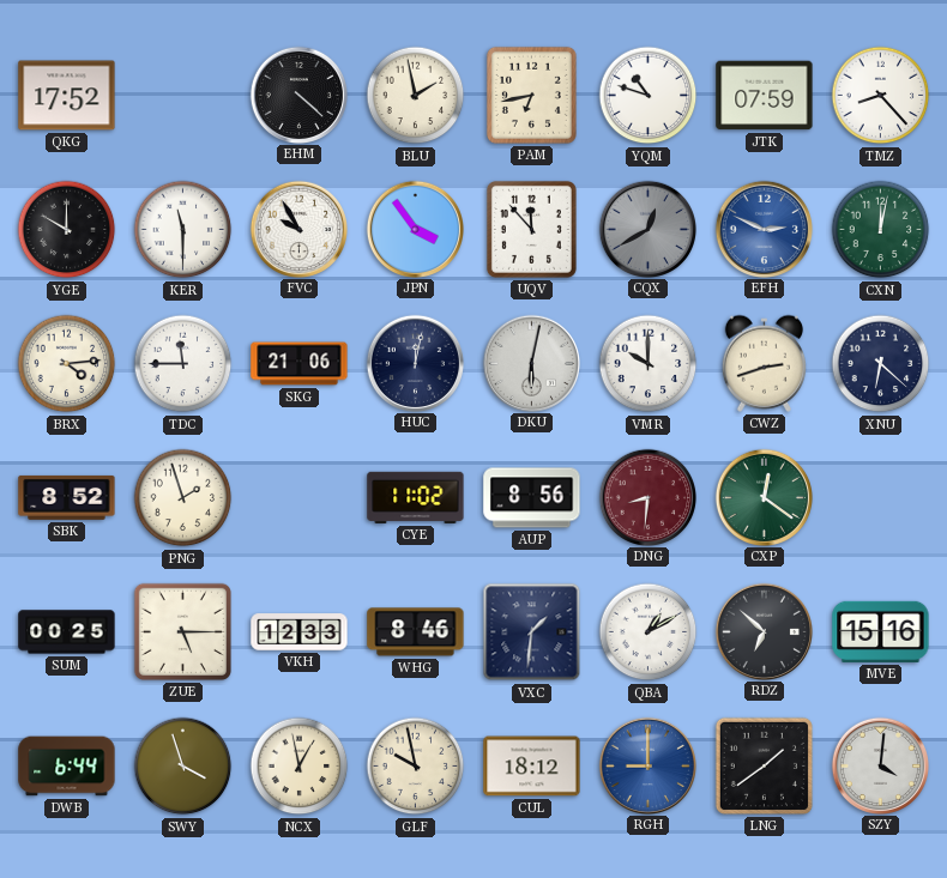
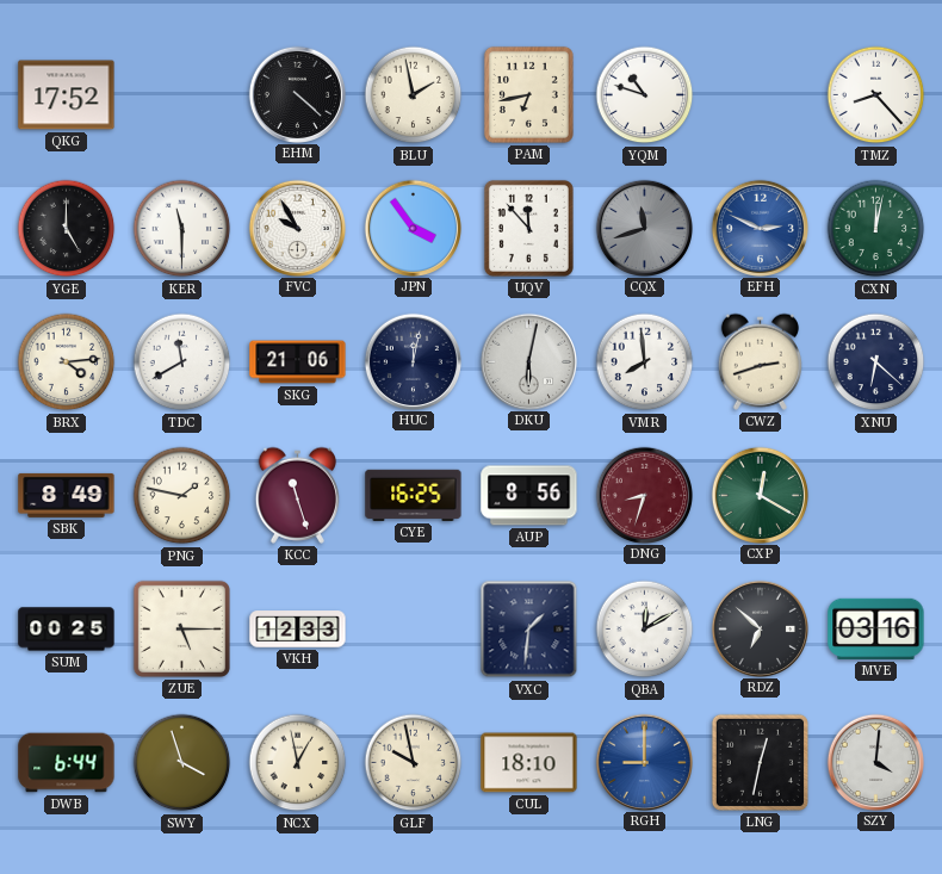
JTK: 07:59 -> none (765, 96)
YGE: 10:00 -> 5:00 (67, 229)
CQX: 12:40 -> 11:42 (644, 228)
TDC: 11:45 -> 11:40 (182, 362)
VMR: 10:00 -> 7:59 (645, 362)
SBK: 8:52 -> 8:49 (67, 495)
PNG: 1:57 -> 1:47 (182, 496)
KCC: none -> 11:27 (297, 495)
CYE: 11:02 -> 16:25 (414, 495)
DNG: 8:31 -> 8:33 (644, 495)
CXP: 12:21 -> 12:20 (760, 495)
WHG: 8:46 -> none (416, 632)
QBA: 1:10 -> 12:10 (645, 630)
MVE: 15:16 -> 03:16 (876, 628)
CUL: 18:12 -> 18:10 (529, 763)
LNG: 1:39 -> 12:32 (760, 762)
